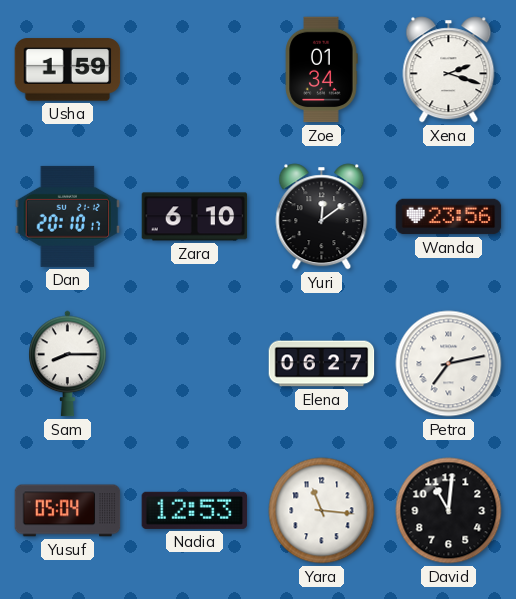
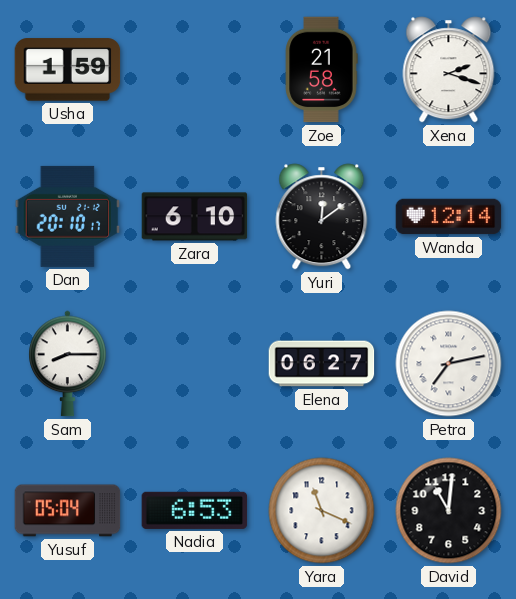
Zoe: 01:34 -> 21:58 (321, 70)
Wanda: 23:56 -> 12:14 (449, 217)
Nadia: 12:53 -> 6:53 (195, 510)
Yara: 11:16 -> 11:19 (322, 511)
